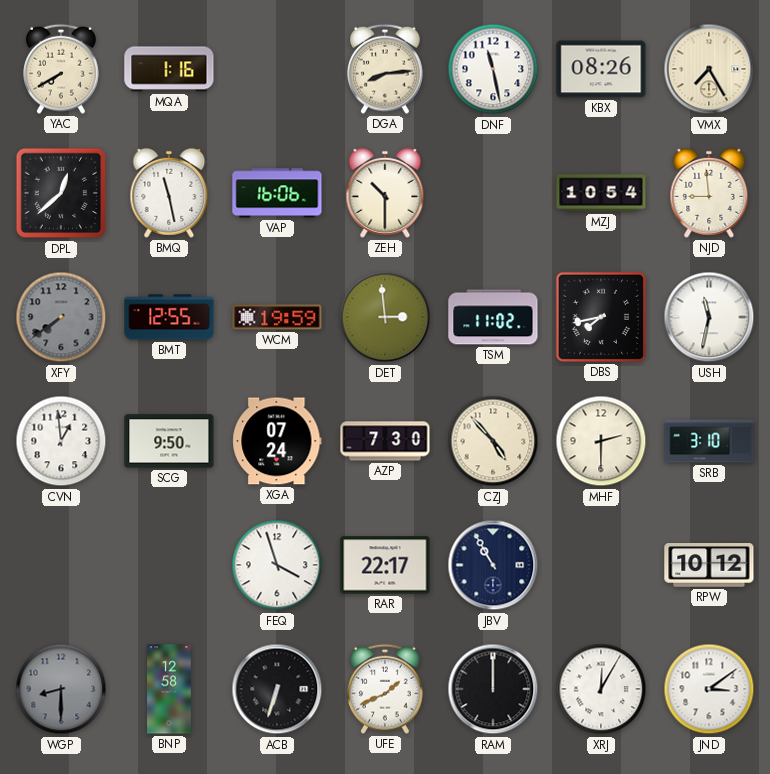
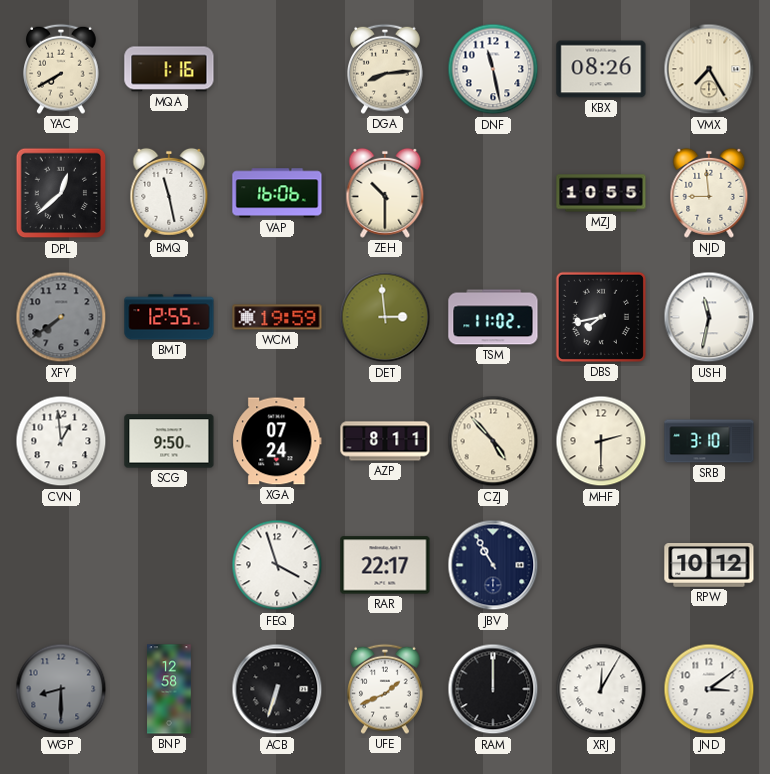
MZJ: 10:54 -> 10:55 (601, 193)
AZP: 7:30 -> 8:11 (385, 441)
